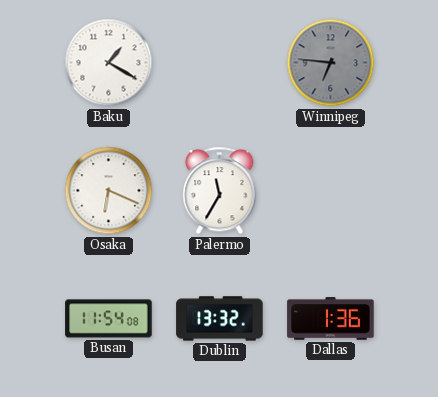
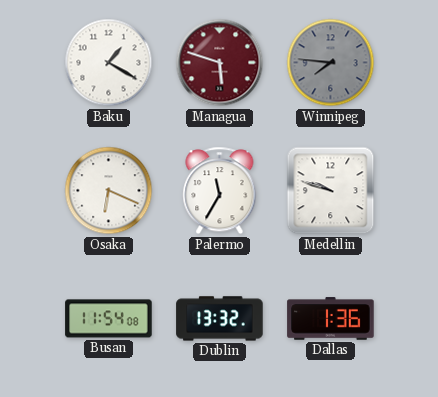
Managua: none -> 5:48 (220, 63)
Winnipeg: 6:46 -> 7:46 (331, 63)
Medellin: none -> 9:48 (331, 191)
